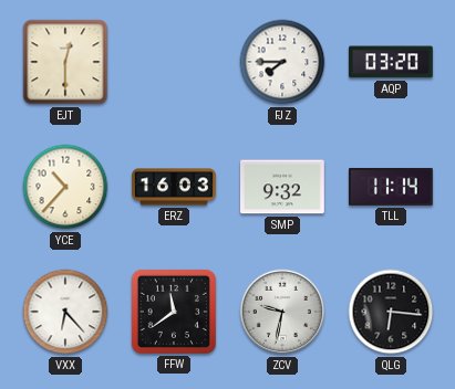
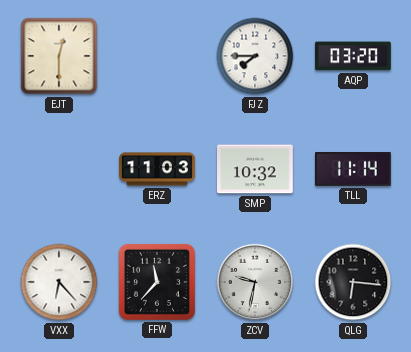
YCE: 10:37 -> none (65, 187)
ERZ: 16:03 -> 11:03 (157, 169)
SMP: 9:32 -> 10:32 (256, 169)
FFW: 11:39 -> 11:37 (157, 282)
